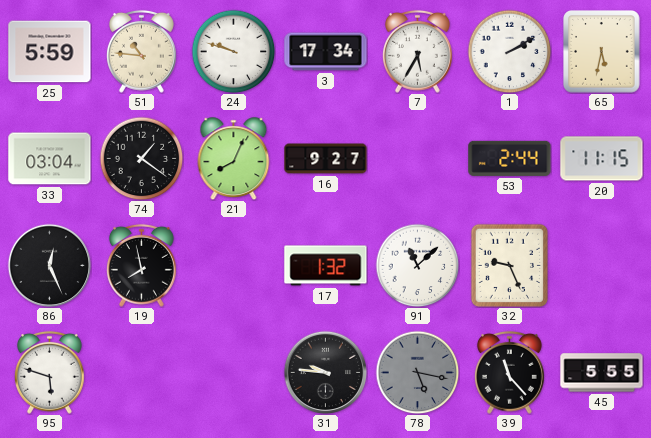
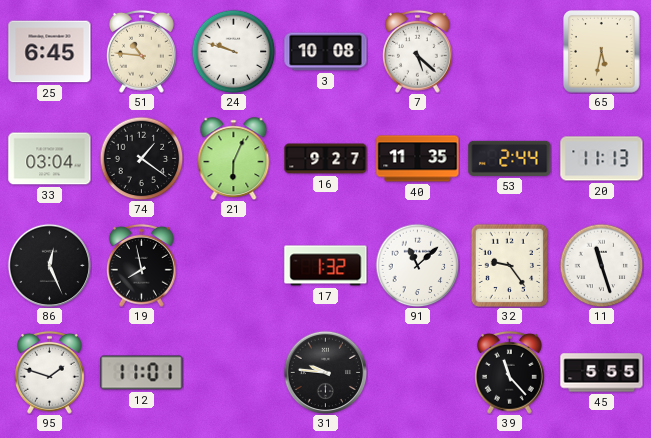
25: 5:59 -> 6:45 (50, 52)
3: 17:34 -> 10:08 (326, 52)
7: 5:35 -> 5:22 (417, 51)
1: 2:10 -> none (509, 51)
21: 8:04 -> 6:04 (234, 159)
40: none -> 11:35 (418, 159)
20: 11:15 -> 11:13 (602, 159)
32: 9:26 -> 9:24 (509, 265)
11: none -> 11:27 (601, 265)
95: 5:48 -> 1:48 (49, 372)
12: none -> 11:01 (142, 373)
78: 5:17 -> none (417, 372)
